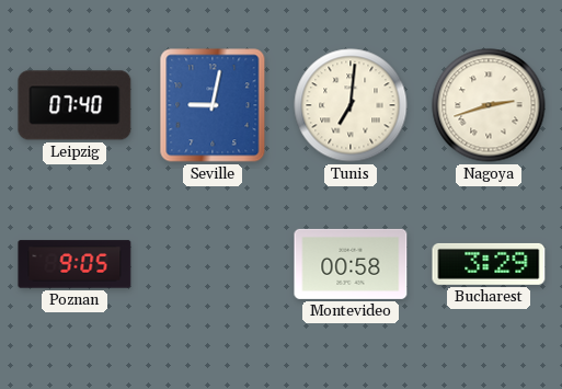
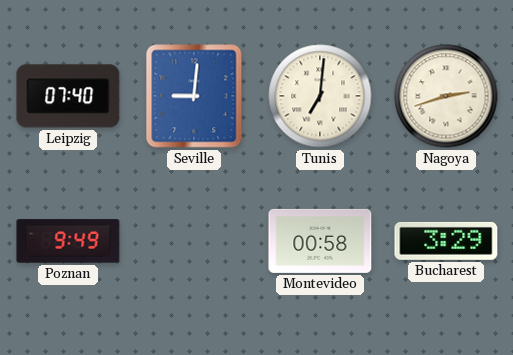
Seville: 9:02 -> 9:01 (194, 96)
Poznan: 9:05 -> 9:49 (68, 241)
